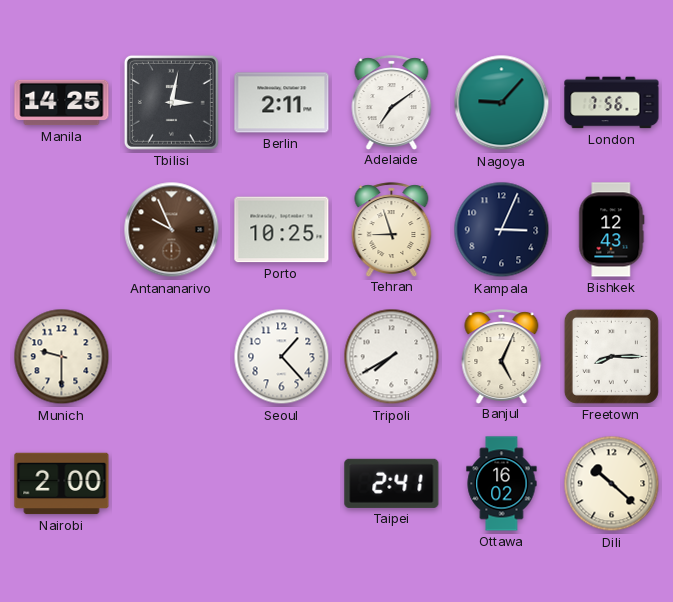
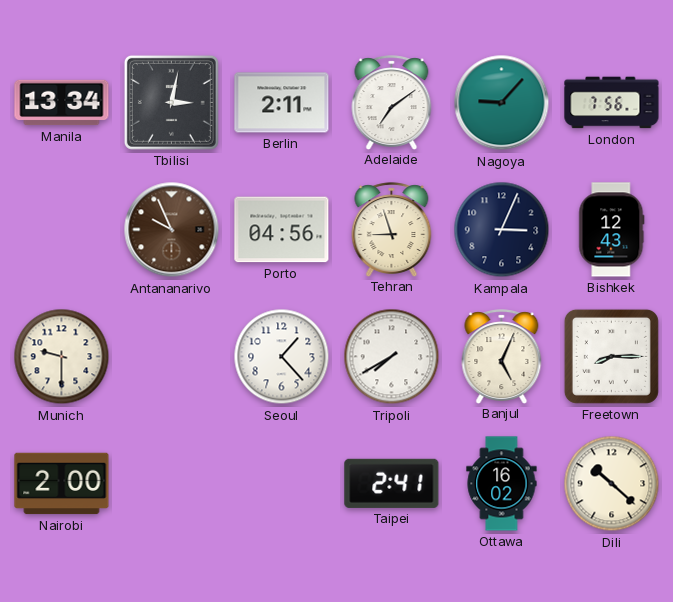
Manila: 14:25 -> 13:34 (62, 103)
Porto: 10:25 -> 04:56 (282, 230)
